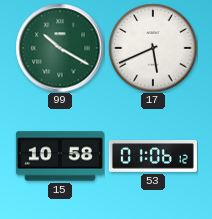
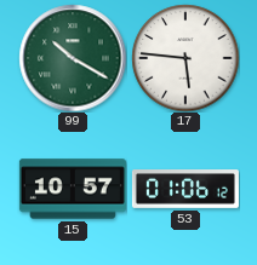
17: 5:41 -> 5:46 (185, 58)
15: 10:58 -> 10:57 (73, 189)
